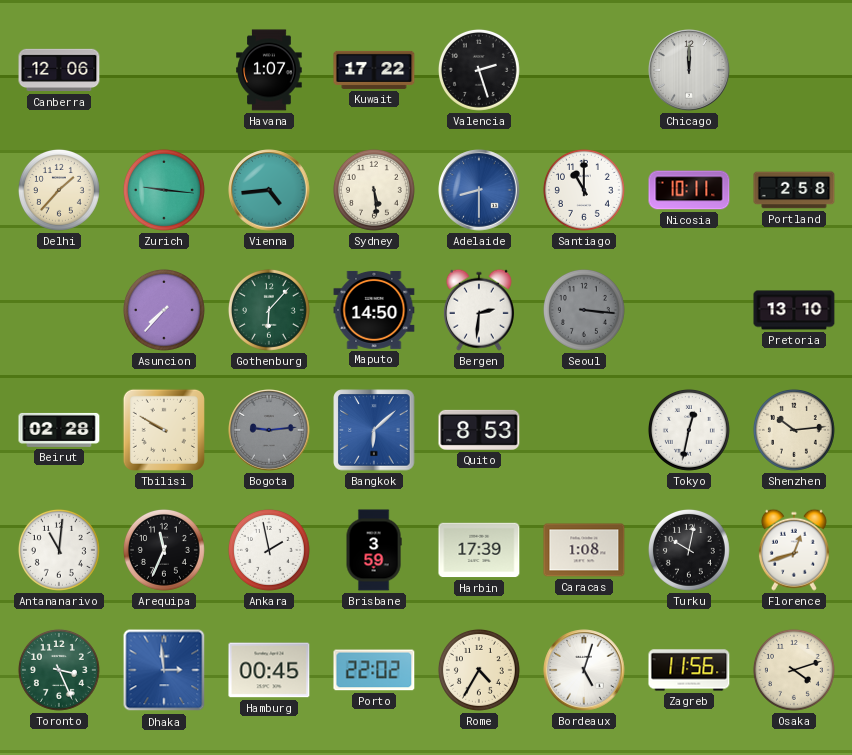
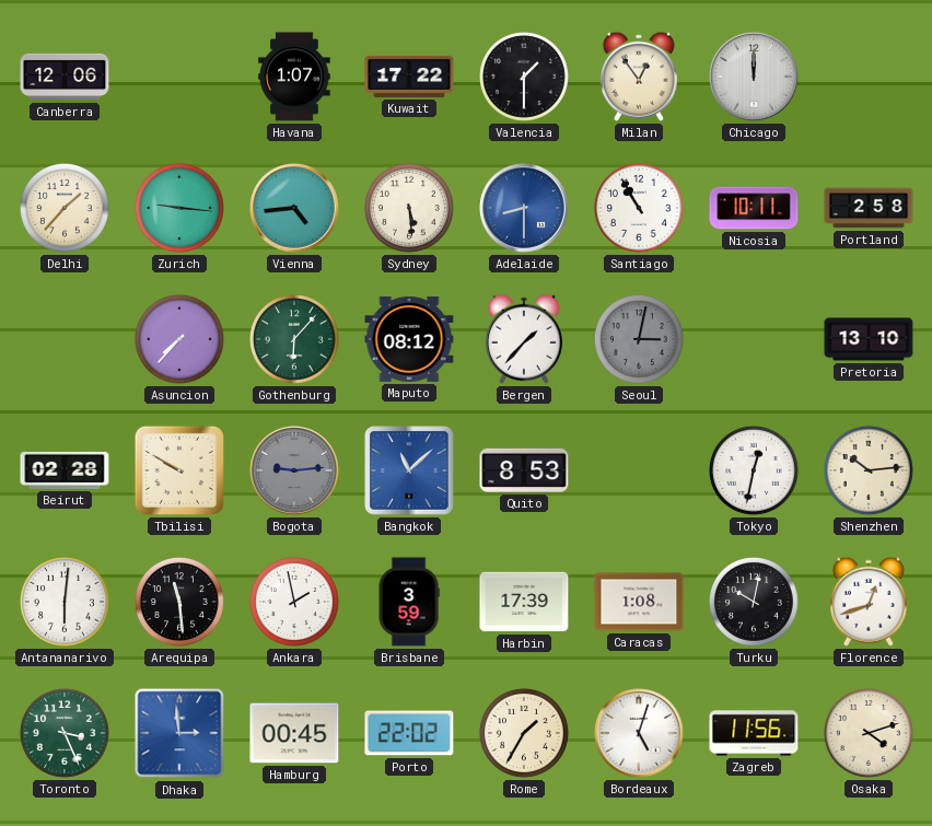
Valencia: 2:27 -> 1:30 (524, 77)
Milan: none -> 12:54 (639, 77)
Santiago: 11:00 -> 10:55 (639, 208)
Maputo: 14:50 -> 08:12 (409, 339)
Bergen: 2:31 -> 1:37 (524, 339)
Seoul: 3:16 -> 3:02 (639, 339)
Bangkok: 6:08 -> 11:08 (409, 470)
Antananarivo: 11:01 -> 6:01 (65, 602)
Arequipa: 11:34 -> 11:29 (179, 602)
Rome: 4:35 -> 1:35 (524, 733)
